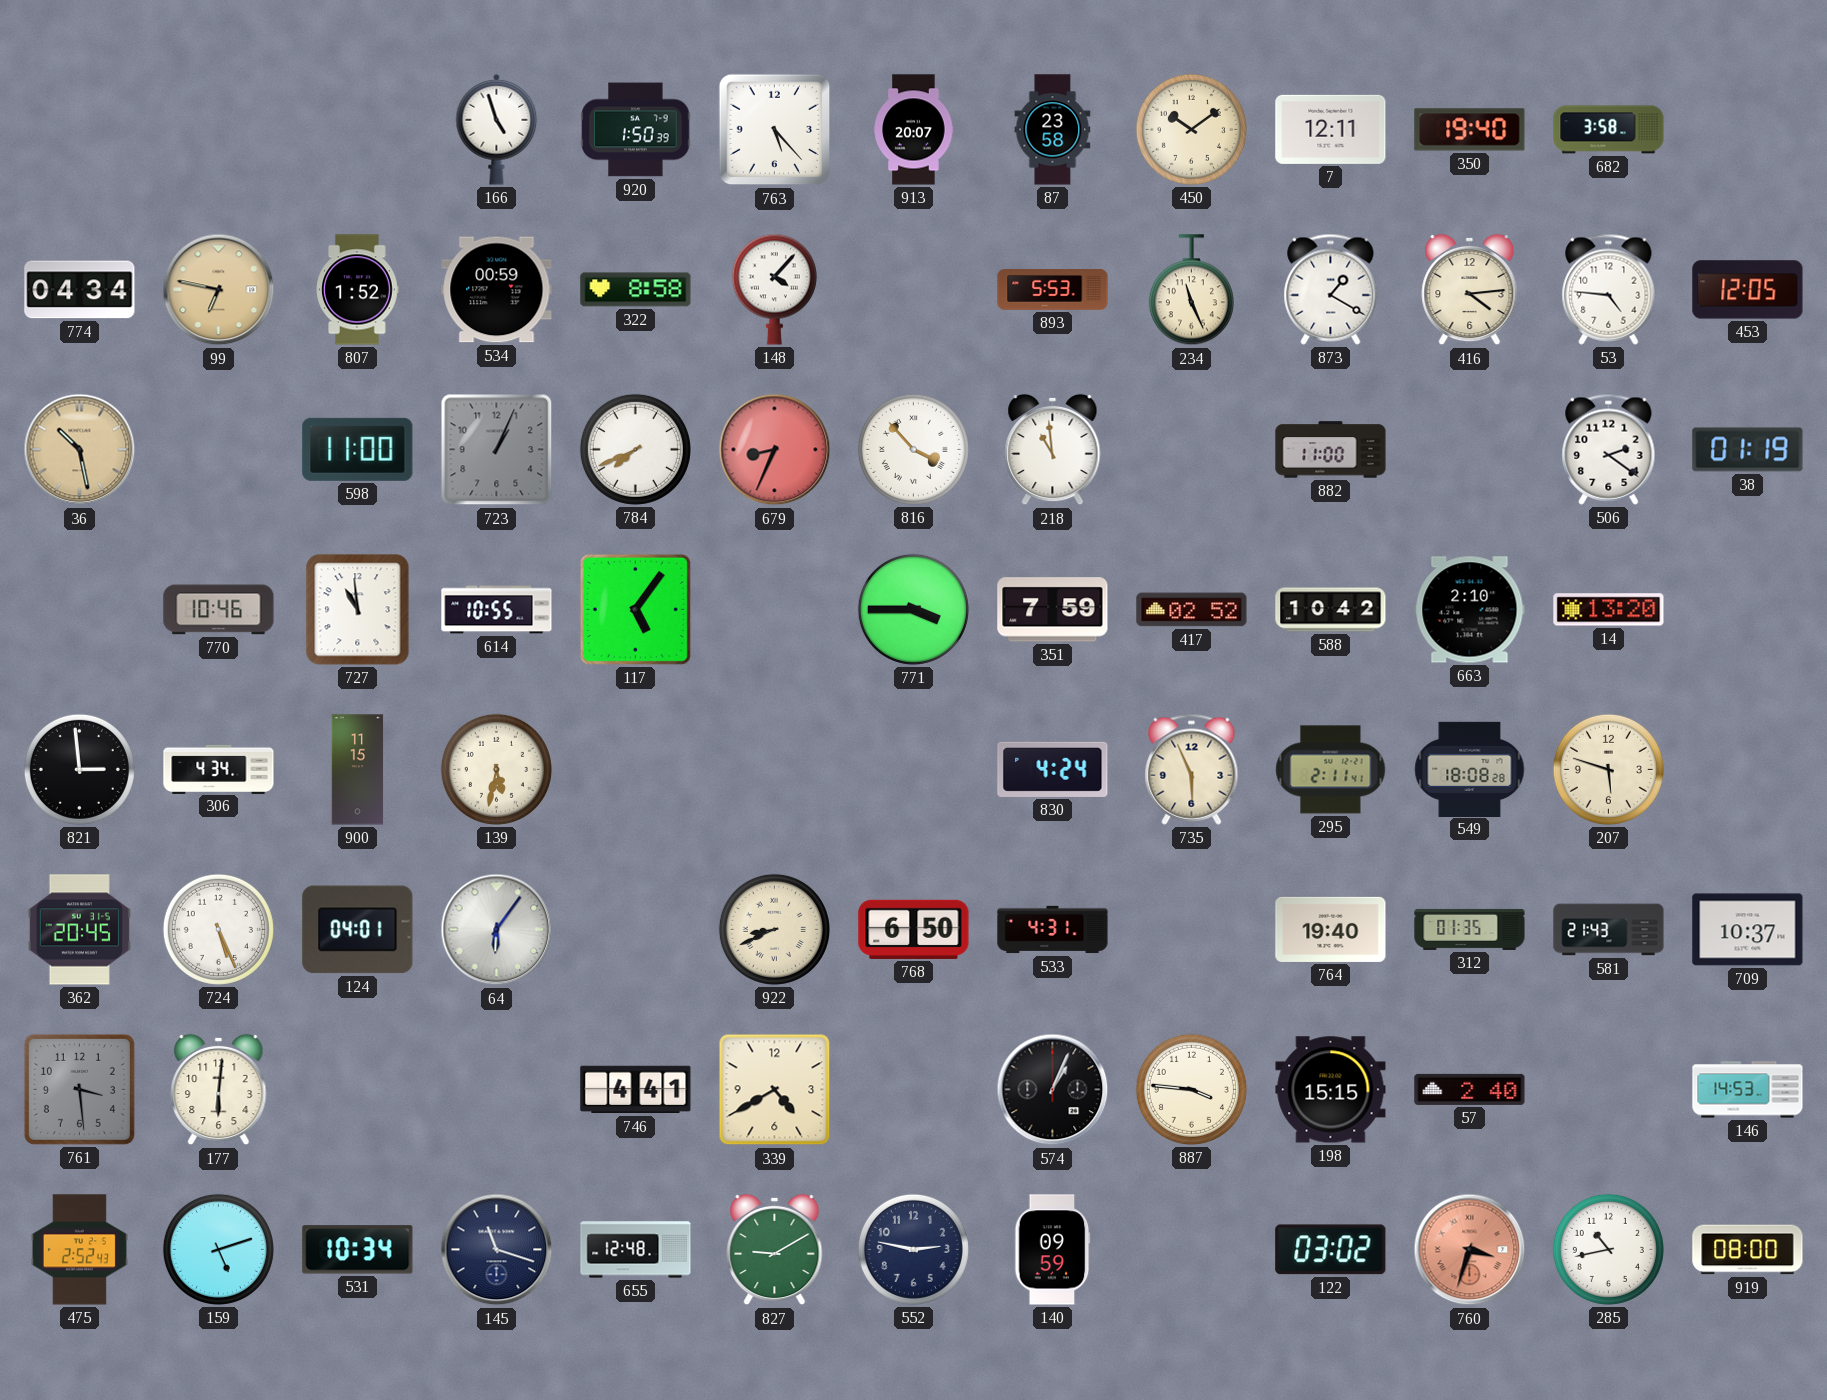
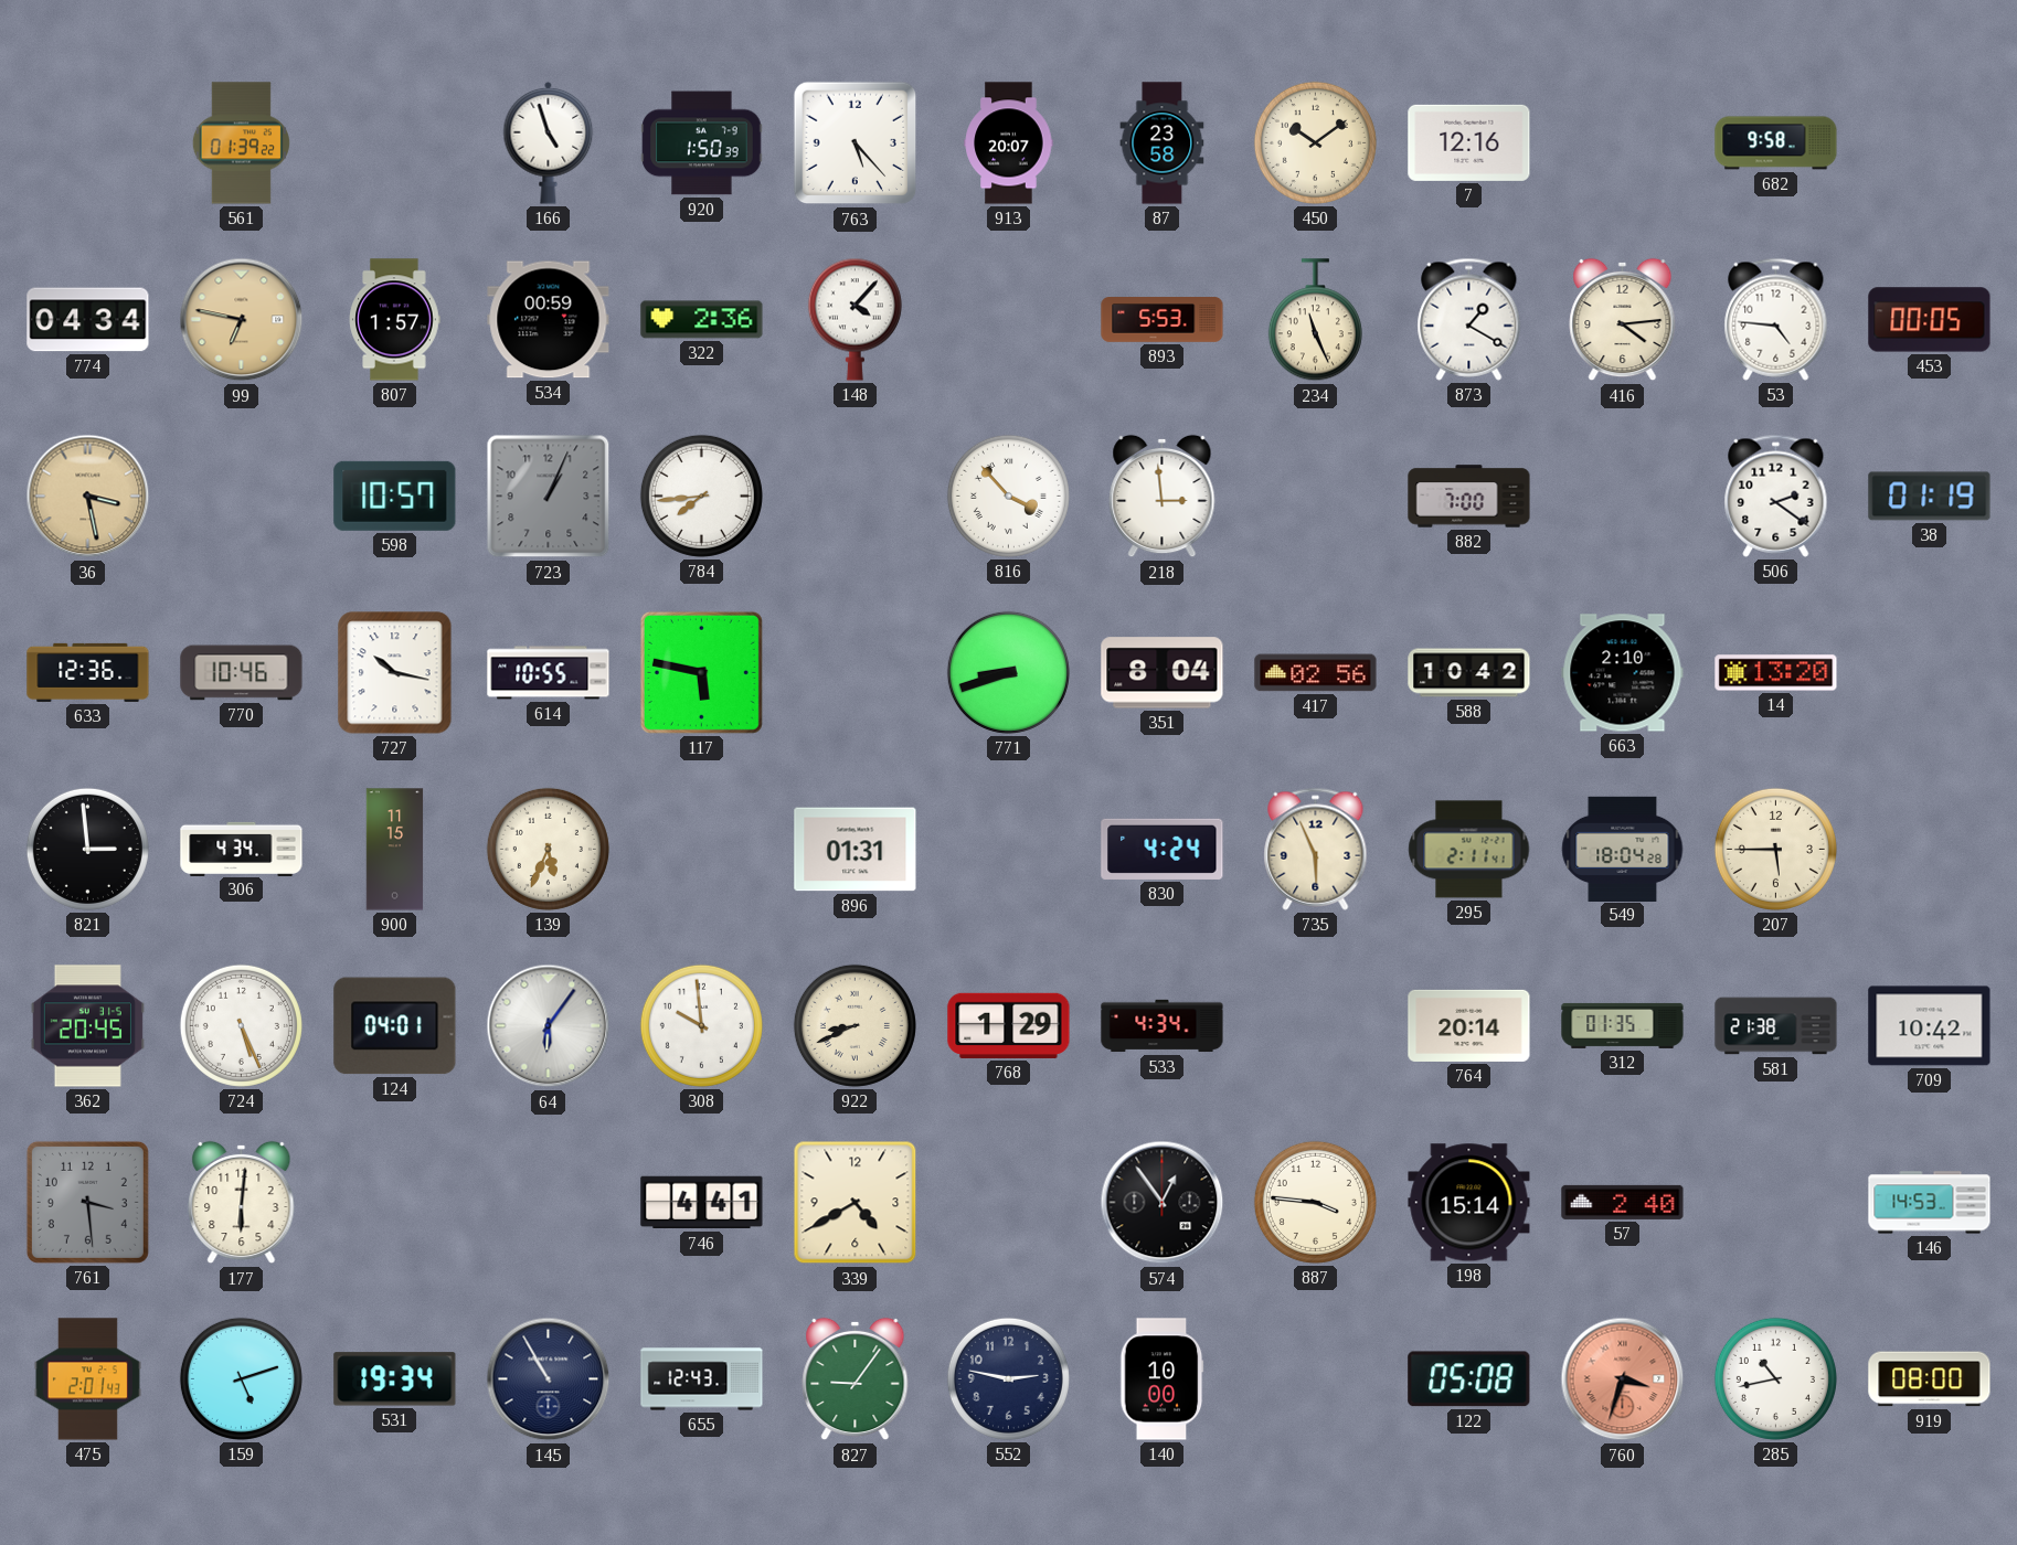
561: none -> 01:39 (241, 143)
7: 12:11 -> 12:16 (1469, 142)
350: 19:40 -> none (1470, 130)
682: 3:58 -> 9:58 (1776, 143)
807: 1:52 -> 1:57 (394, 320)
322: 8:58 -> 2:36 (702, 320)
453: 12:05 -> 00:05 (1930, 320)
36: 10:28 -> 3:28 (88, 497)
598: 11:00 -> 10:57 (395, 496)
784: 7:41 -> 7:44 (701, 496)
679: 8:34 -> none (775, 450)
218: 10:59 -> 2:59 (1163, 497)
882: 11:00 -> 7:00 (1469, 497)
633: none -> 12:36 (88, 672)
727: 10:59 -> 10:17 (395, 673)
117: 5:06 -> 5:47 (701, 672)
771: 3:45 -> 8:42 (1008, 672)
351: 7:59 -> 8:04 (1163, 673)
417: 02:52 -> 02:56 (1316, 673)
139: 5:32 -> 5:34 (548, 849)
896: none -> 01:31 (856, 850)
549: 18:08 -> 18:04 (1623, 849)
207: 5:48 -> 5:45 (1775, 849)
308: none -> 9:59 (701, 1025)
768: 6:50 -> 1:29 (1009, 1025)
533: 4:31 -> 4:34 (1163, 1026)
764: 19:40 -> 20:14 (1469, 1025)
581: 21:43 -> 21:38 (1776, 1026)
709: 10:37 -> 10:42 (1930, 1026)
574: 1:04 -> 12:54 (1163, 1203)
198: 15:15 -> 15:14 (1469, 1203)
475: 2:52 -> 2:01 (87, 1379)
531: 10:34 -> 19:34 (395, 1379)
145: 11:18 -> 10:55 (549, 1379)
655: 12:48 -> 12:43 (702, 1379)
827: 9:10 -> 9:06 (856, 1379)
140: 09:59 -> 10:00 (1163, 1379)
122: 03:02 -> 05:08 (1469, 1379)
